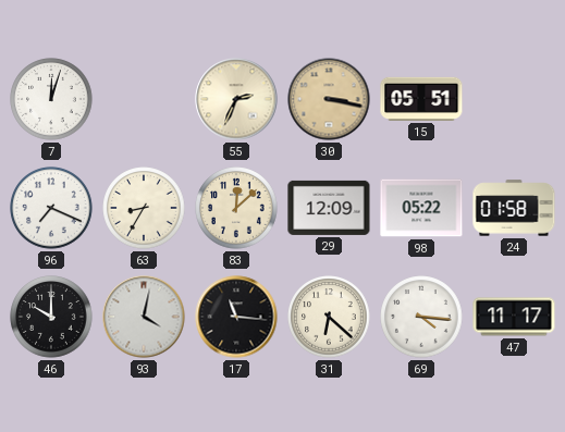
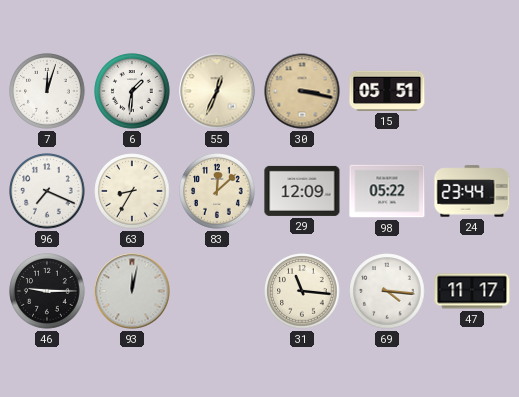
6: none -> 1:31 (132, 91)
55: 2:34 -> 12:34 (217, 91)
24: 01:58 -> 23:44 (472, 191)
46: 10:00 -> 9:15 (47, 291)
93: 4:02 -> 12:02 (132, 291)
17: 11:16 -> none (236, 317)
31: 6:22 -> 11:16 (302, 291)
